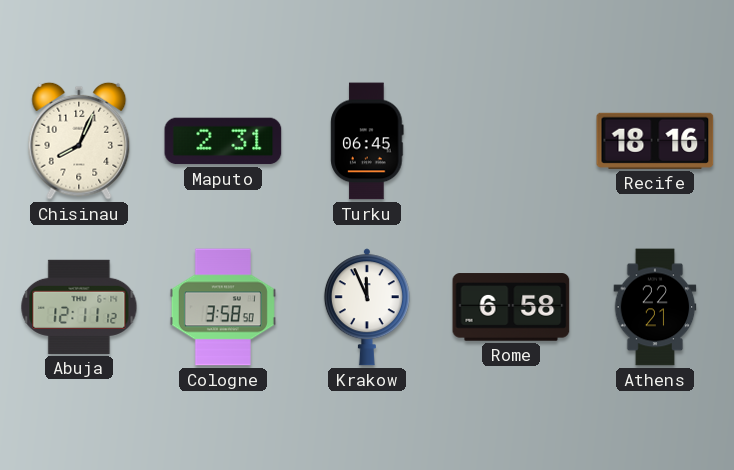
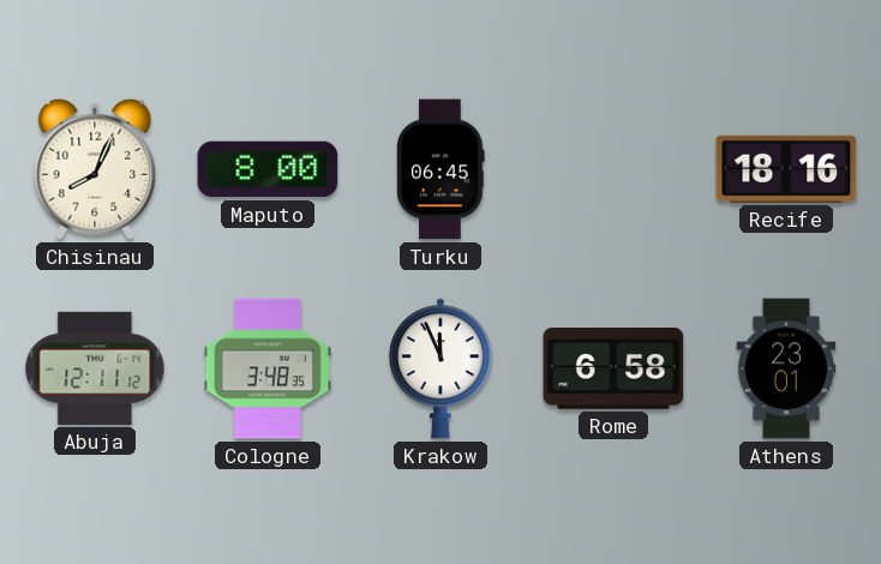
Maputo: 2:31 -> 8:00 (268, 169)
Cologne: 3:58 -> 3:48 (268, 368)
Athens: 22:21 -> 23:01 (786, 368)
